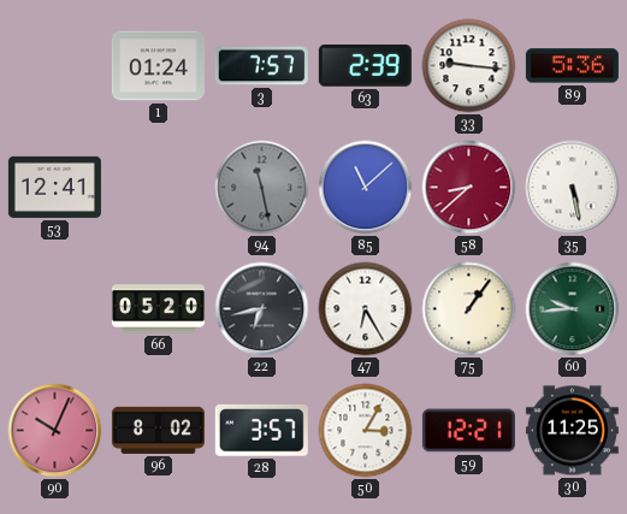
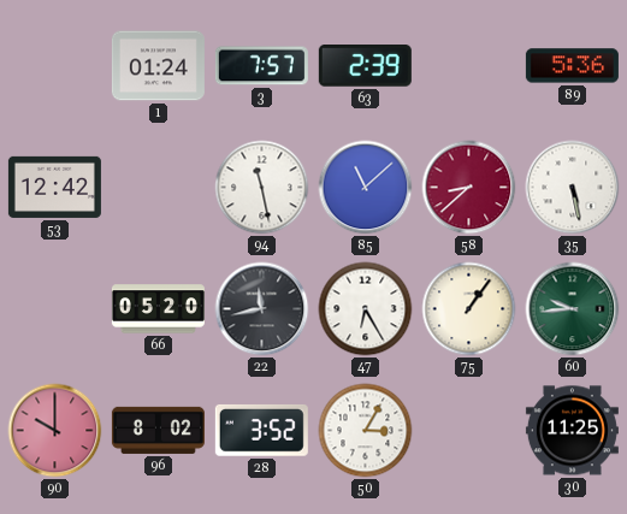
33: 9:16 -> none (469, 66)
53: 12:41 -> 12:42 (54, 187)
94 dial: grey -> white (262, 188)
22: 6:43 -> 11:43 (262, 309)
90: 10:04 -> 10:00 (55, 431)
28: 3:57 -> 3:52 (261, 431)
59: 12:21 -> none (468, 431)
